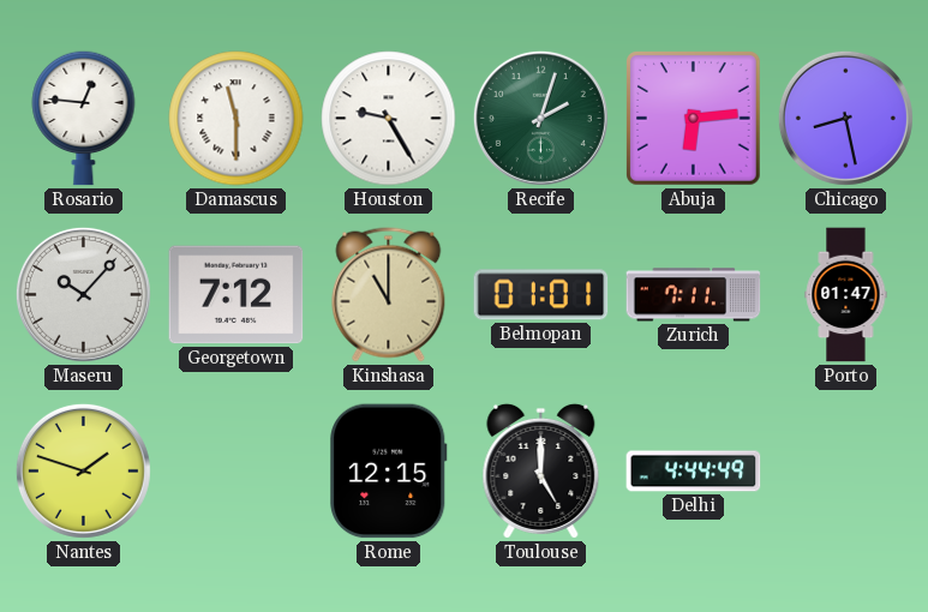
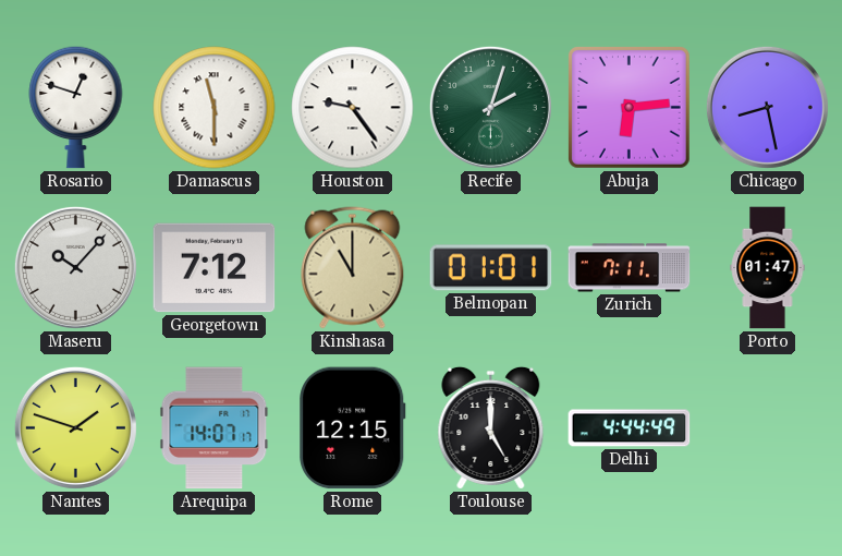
Rosario: 12:46 -> 12:48 (76, 107)
Houston: 9:25 -> 9:24 (353, 108)
Arequipa: none -> 14:07 (215, 428)
